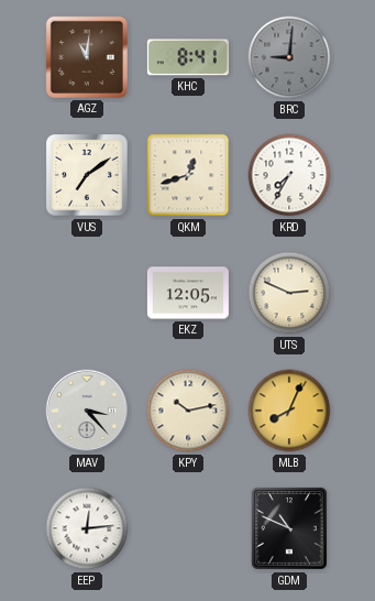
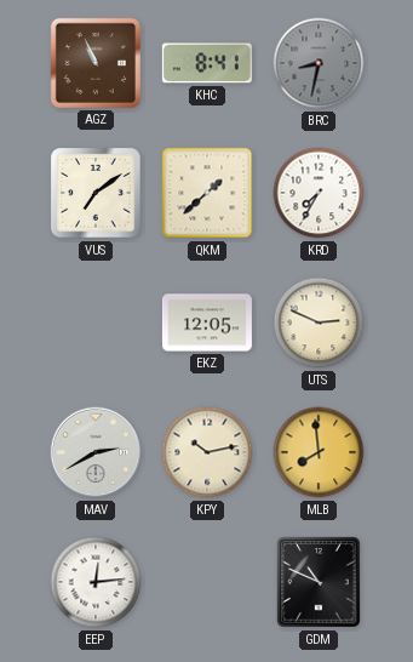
AGZ: 11:01 -> 10:56 (96, 63)
BRC: 9:01 -> 8:32 (319, 63)
QKM: 12:42 -> 1:38 (207, 193)
MAV: 3:23 -> 2:40 (96, 452)
MLB: 8:04 -> 7:59 (319, 452)
